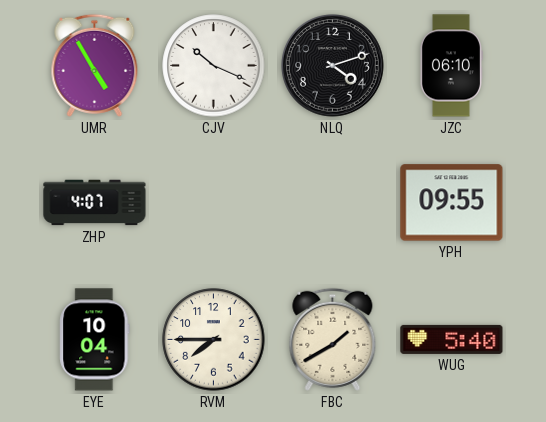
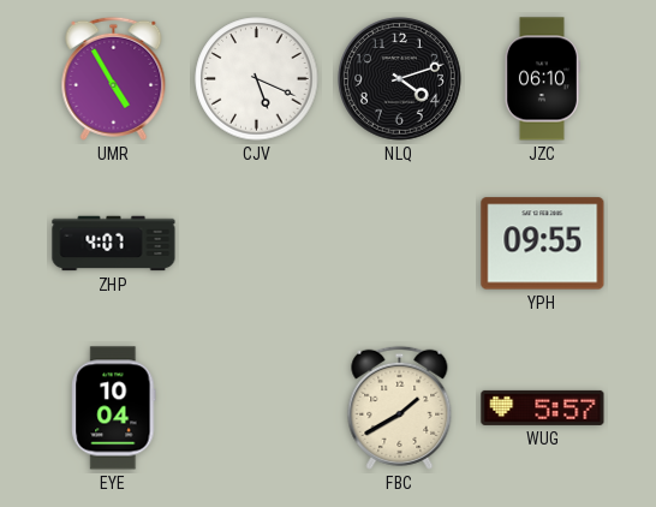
CJV: 10:19 -> 5:19 (257, 79)
RVM: 7:45 -> none (214, 340)
WUG: 5:40 -> 5:57 (543, 407)
